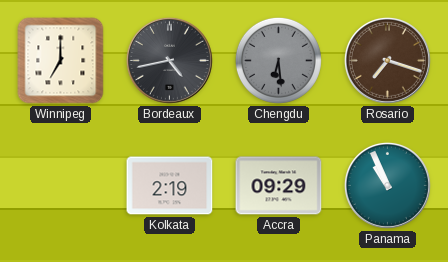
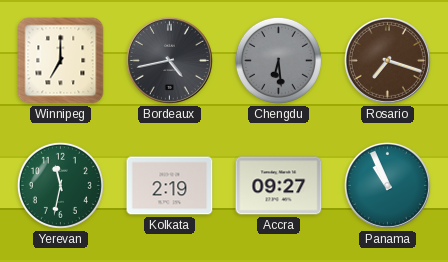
Yerevan: none -> 11:32 (60, 185)
Accra: 09:29 -> 09:27 (279, 186)
